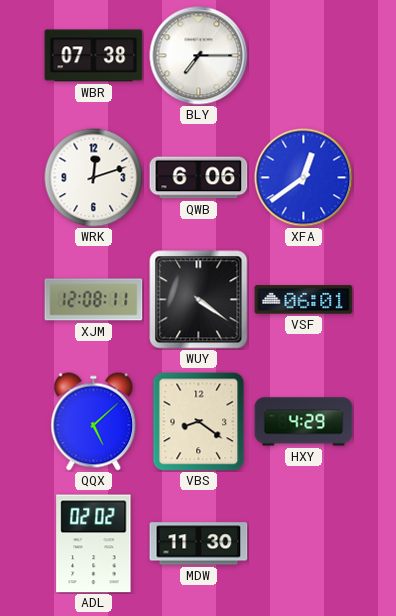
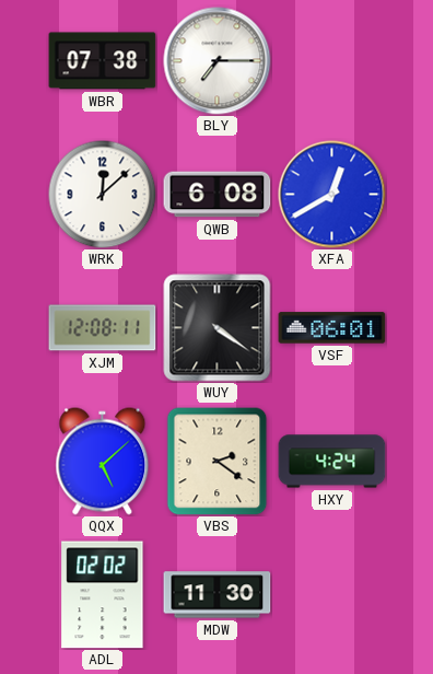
WRK: 12:12 -> 12:08 (103, 195)
QWB: 6:06 -> 6:08 (218, 195)
XFA: 12:39 -> 12:40 (332, 195)
VBS: 8:21 -> 2:21 (218, 462)
HXY: 4:29 -> 4:24 (332, 462)
